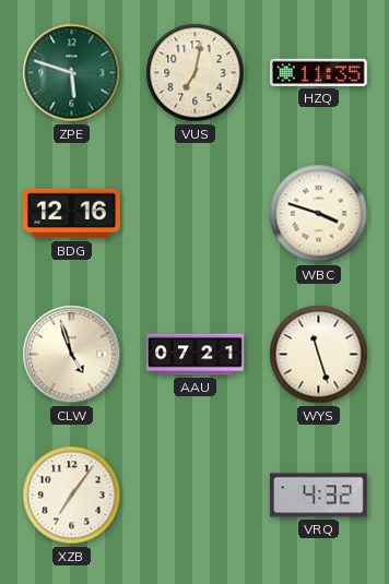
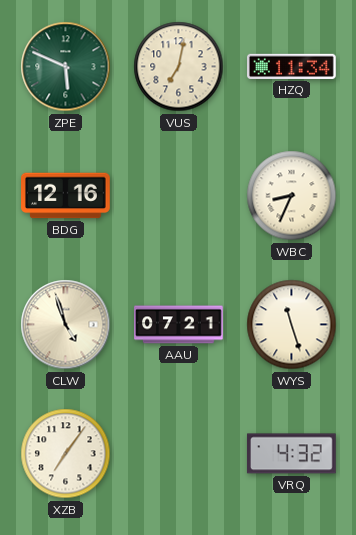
ZPE: 5:48 -> 5:49 (66, 67)
HZQ: 11:35 -> 11:34 (292, 66)
WBC: 3:48 -> 8:34 (292, 196)
